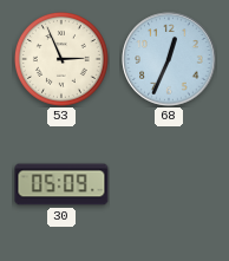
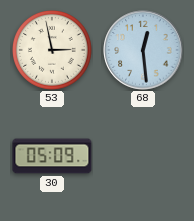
53: 2:56 -> 2:58 (53, 51)
68: 12:34 -> 12:29 (143, 50)
